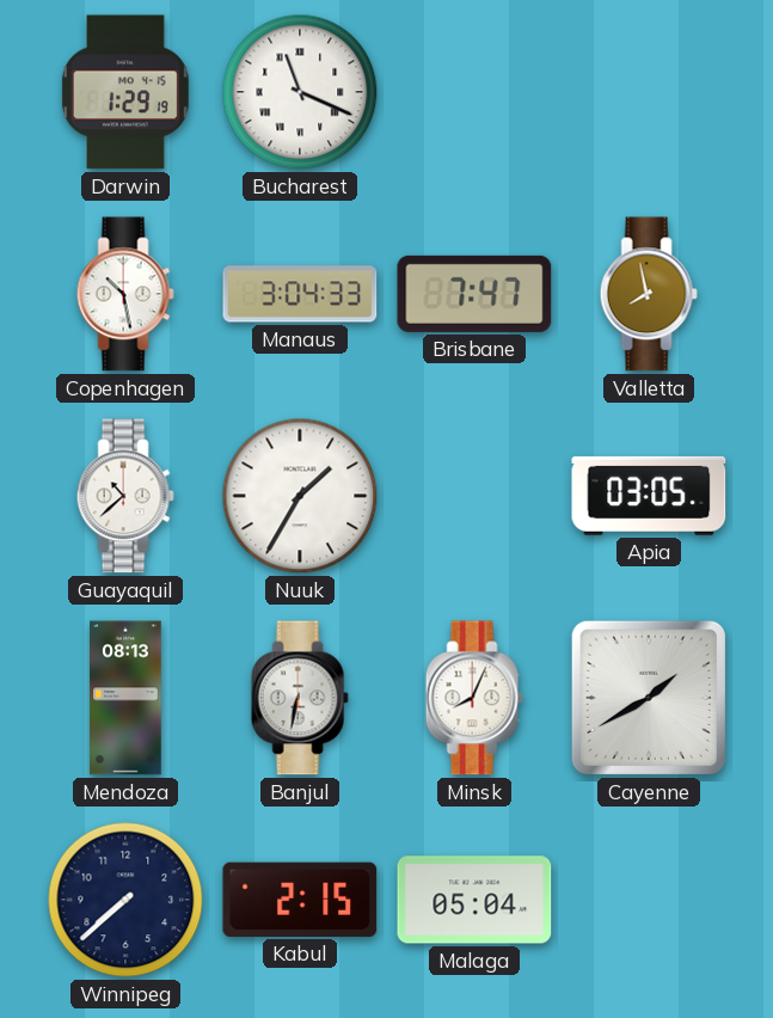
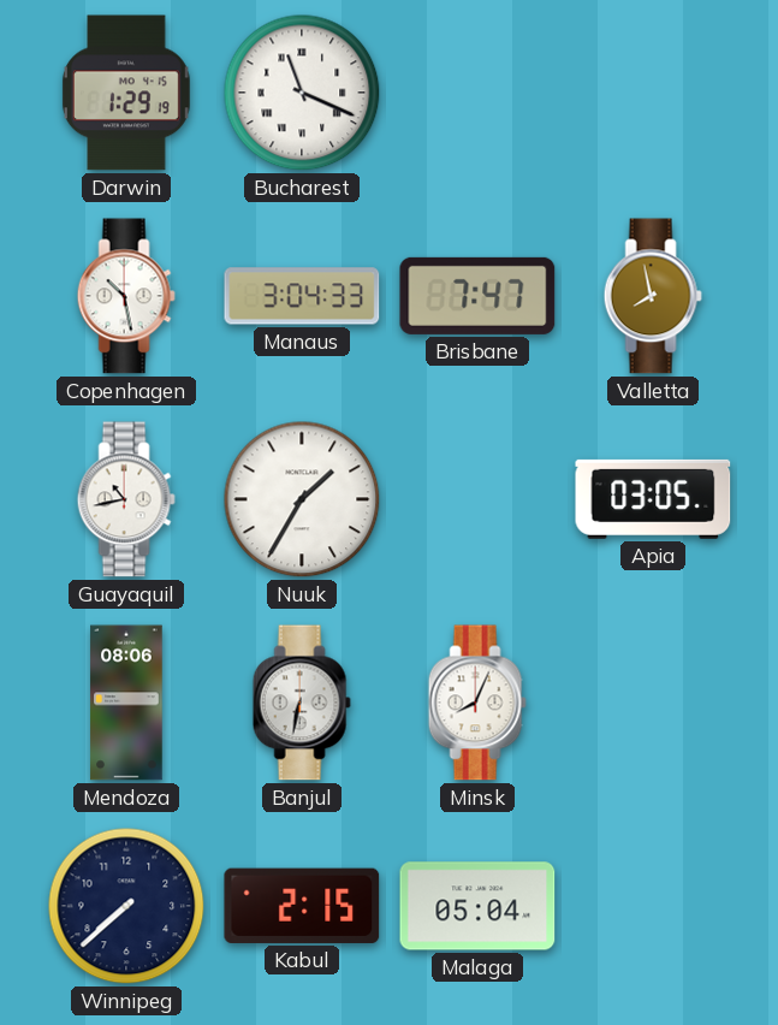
Guayaquil: 10:38 -> 10:43 (126, 499)
Mendoza: 08:13 -> 08:06 (126, 703)
Cayenne: 1:40 -> none (649, 698)
